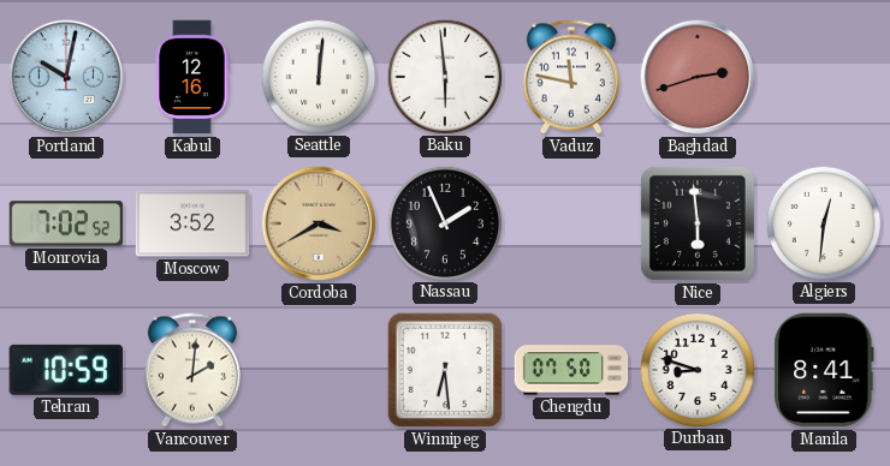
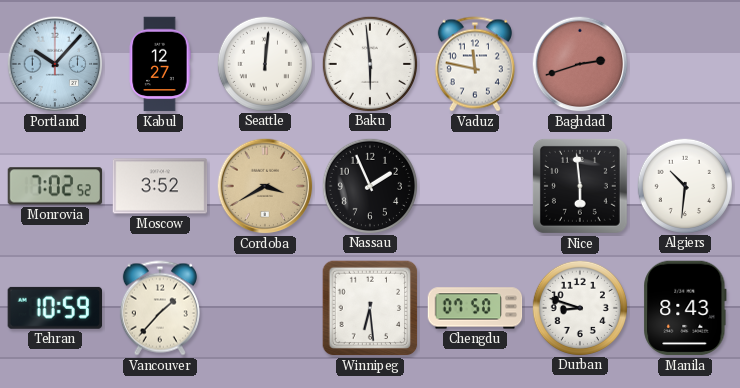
Portland: 10:02 -> 10:07 (55, 64)
Kabul: 12:16 -> 12:27 (160, 64)
Algiers: 12:31 -> 10:31 (684, 185)
Vancouver: 2:01 -> 1:37 (160, 308)
Manila: 8:41 -> 8:43 (685, 308)
